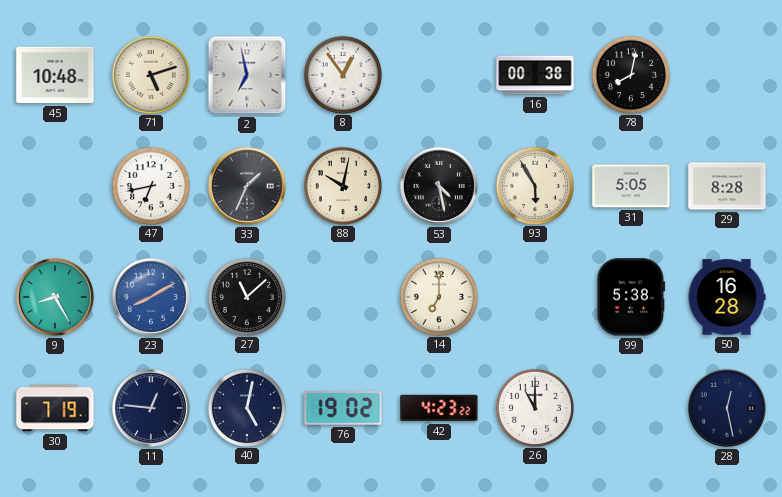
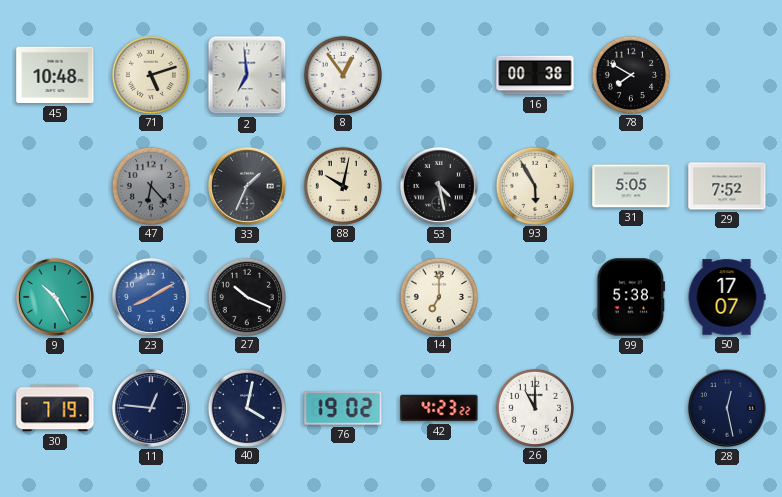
2: 6:58 -> 6:59 (247, 75)
78: 8:02 -> 7:50 (630, 74)
47: 6:43 -> 6:23 (150, 185)
47 dial: white -> grey (150, 185)
29: 8:28 -> 7:52 (727, 186)
9: 8:25 -> 10:25 (55, 297)
27: 11:08 -> 10:19 (246, 296)
50: 16:28 -> 17:07 (727, 297)
40: 5:02 -> 4:02 (246, 407)
